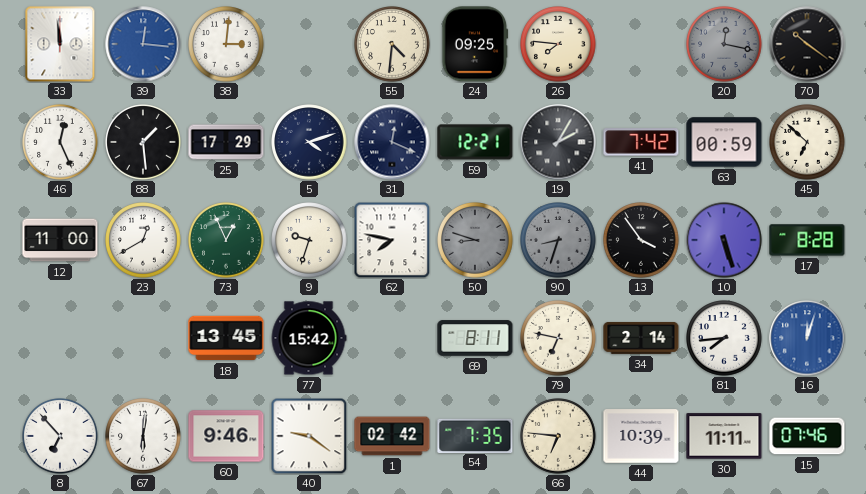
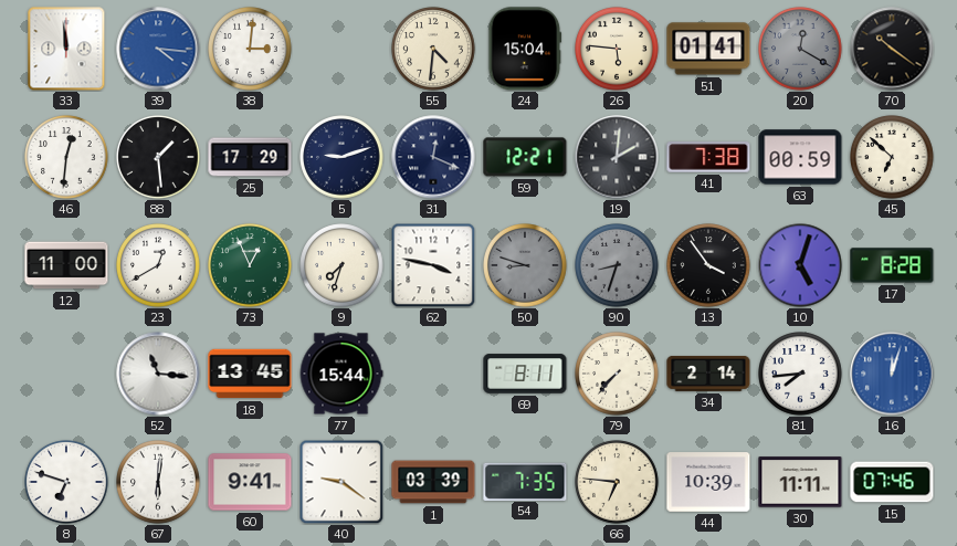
39: 12:16 -> 4:16 (158, 49)
24: 09:25 -> 15:04 (525, 49)
26: 7:46 -> 5:46 (617, 49)
51: none -> 01:41 (708, 49)
20: 12:17 -> 12:20 (800, 49)
46: 12:26 -> 12:31 (66, 157)
5: 4:12 -> 9:12 (341, 157)
19: 2:05 -> 2:01 (617, 157)
41: 7:42 -> 7:38 (708, 157)
9: 9:33 -> 7:33 (341, 265)
62: 7:47 -> 3:47 (433, 265)
10: 5:27 -> 5:03 (800, 265)
52: none -> 11:16 (158, 374)
77: 15:42 -> 15:44 (341, 374)
79: 6:47 -> 7:37 (617, 374)
8: 6:53 -> 6:48 (66, 482)
60: 9:46 -> 9:41 (250, 482)
1: 02:42 -> 03:39 (433, 482)
